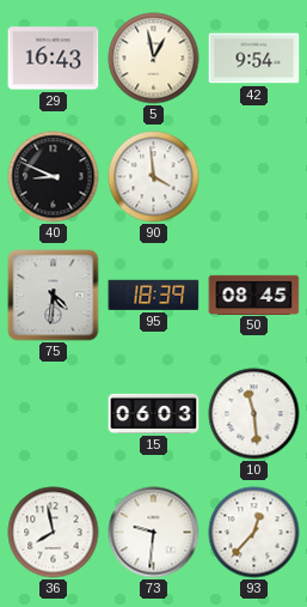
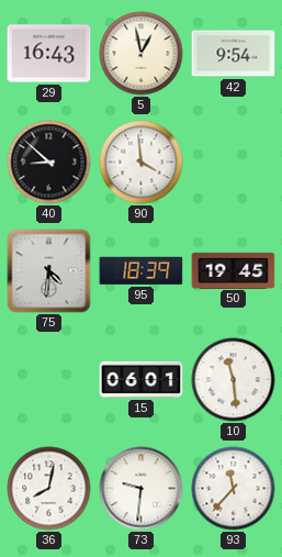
40: 8:49 -> 8:52 (49, 163)
50: 08:45 -> 19:45 (234, 270)
15: 06:03 -> 06:01 (142, 379)
36: 7:58 -> 8:02 (49, 489)
93: 12:37 -> 11:37 (234, 489)
